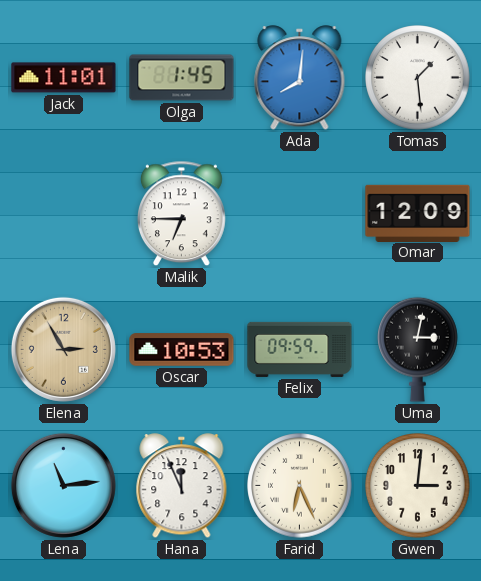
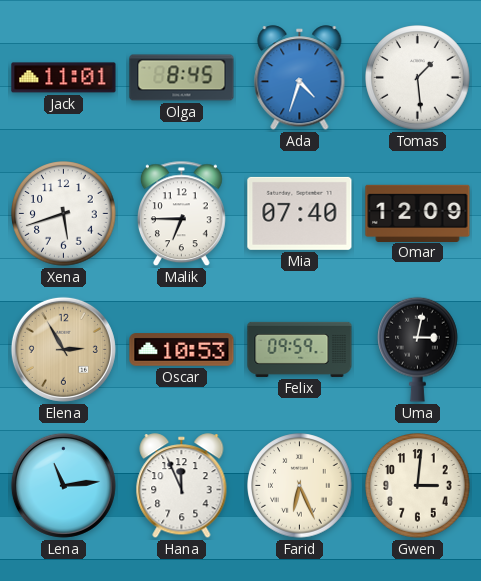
Olga: 1:45 -> 8:45 (182, 78)
Ada: 8:01 -> 4:33 (300, 78)
Xena: none -> 5:42 (64, 214)
Mia: none -> 07:40 (300, 213)
